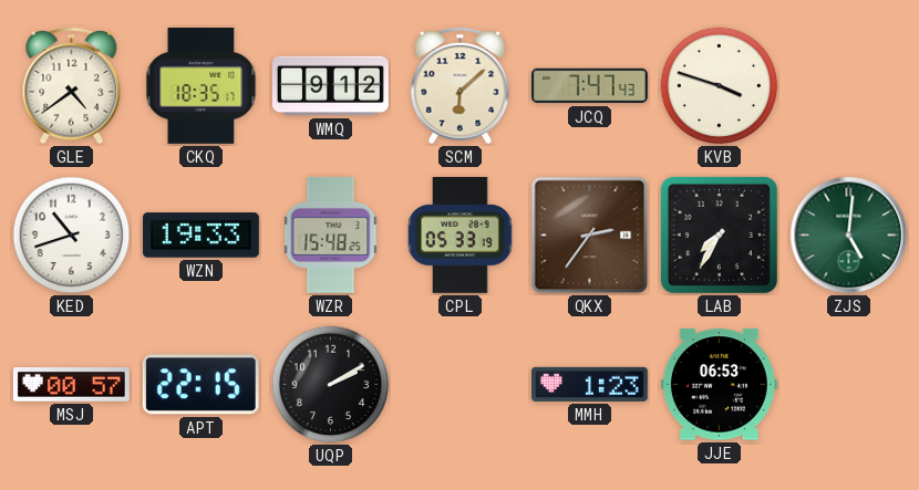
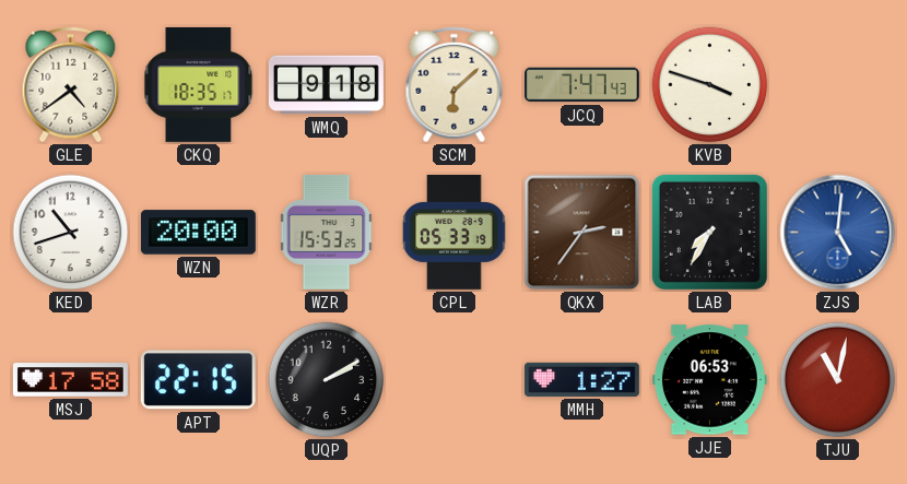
WMQ: 9:12 -> 9:18 (326, 85)
WZN: 19:33 -> 20:00 (198, 233)
WZR: 15:48 -> 15:53 (327, 232)
ZJS dial: green -> blue (838, 233)
MSJ: 00:57 -> 17:58 (70, 380)
MMH: 1:23 -> 1:27 (581, 379)
TJU: none -> 11:02 (838, 380)
